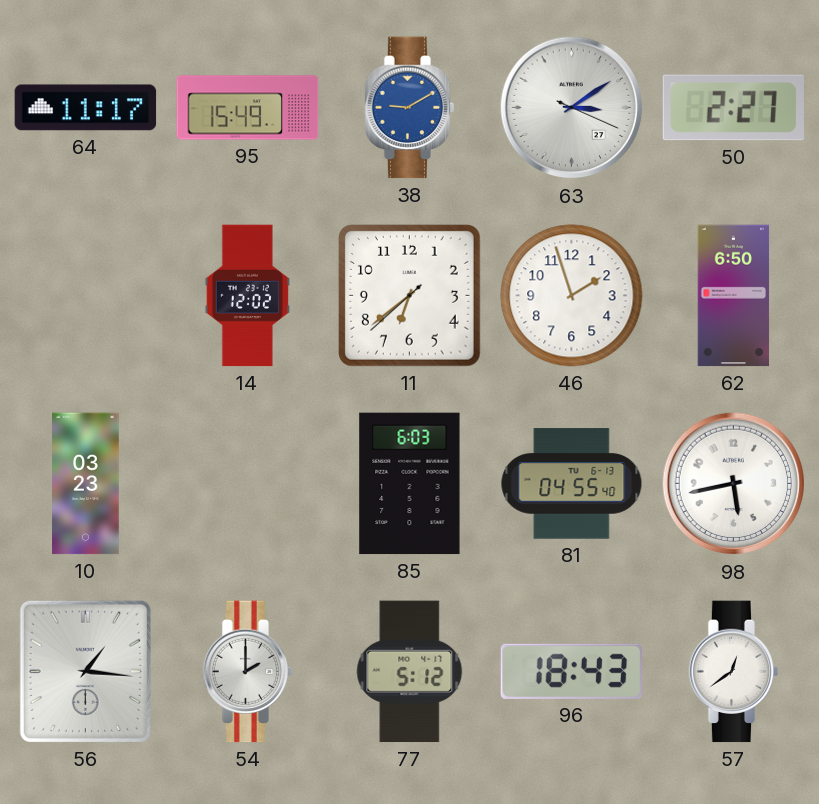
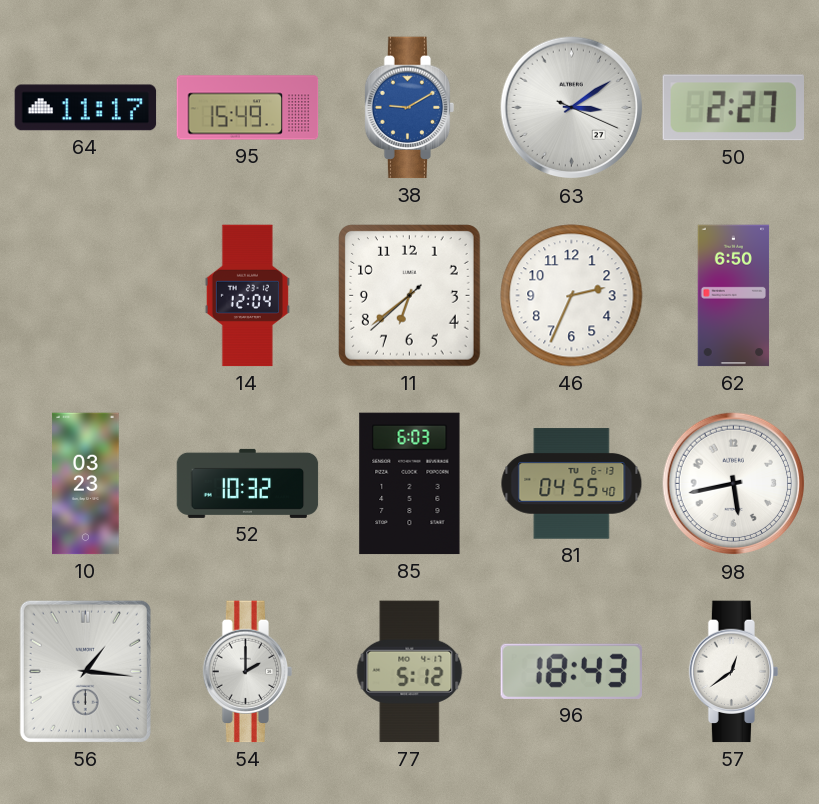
14: 12:02 -> 12:04 (247, 296)
46: 1:57 -> 2:34 (572, 296)
52: none -> 10:32 (248, 483)
